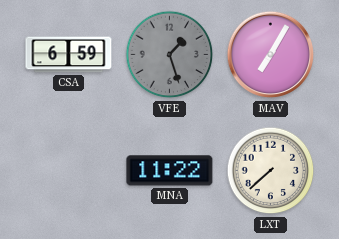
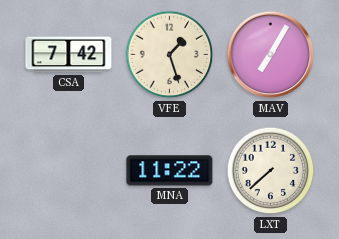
CSA: 6:59 -> 7:42 (69, 55)
VFE dial: grey -> cream (170, 55)
